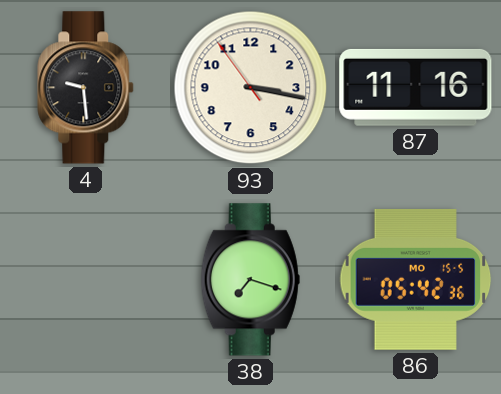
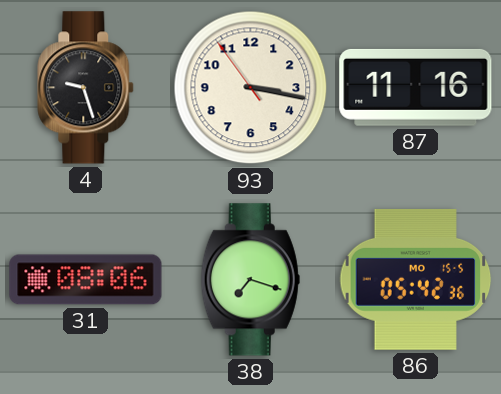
4: 9:29 -> 9:27 (86, 88)
31: none -> 08:06 (86, 280)
